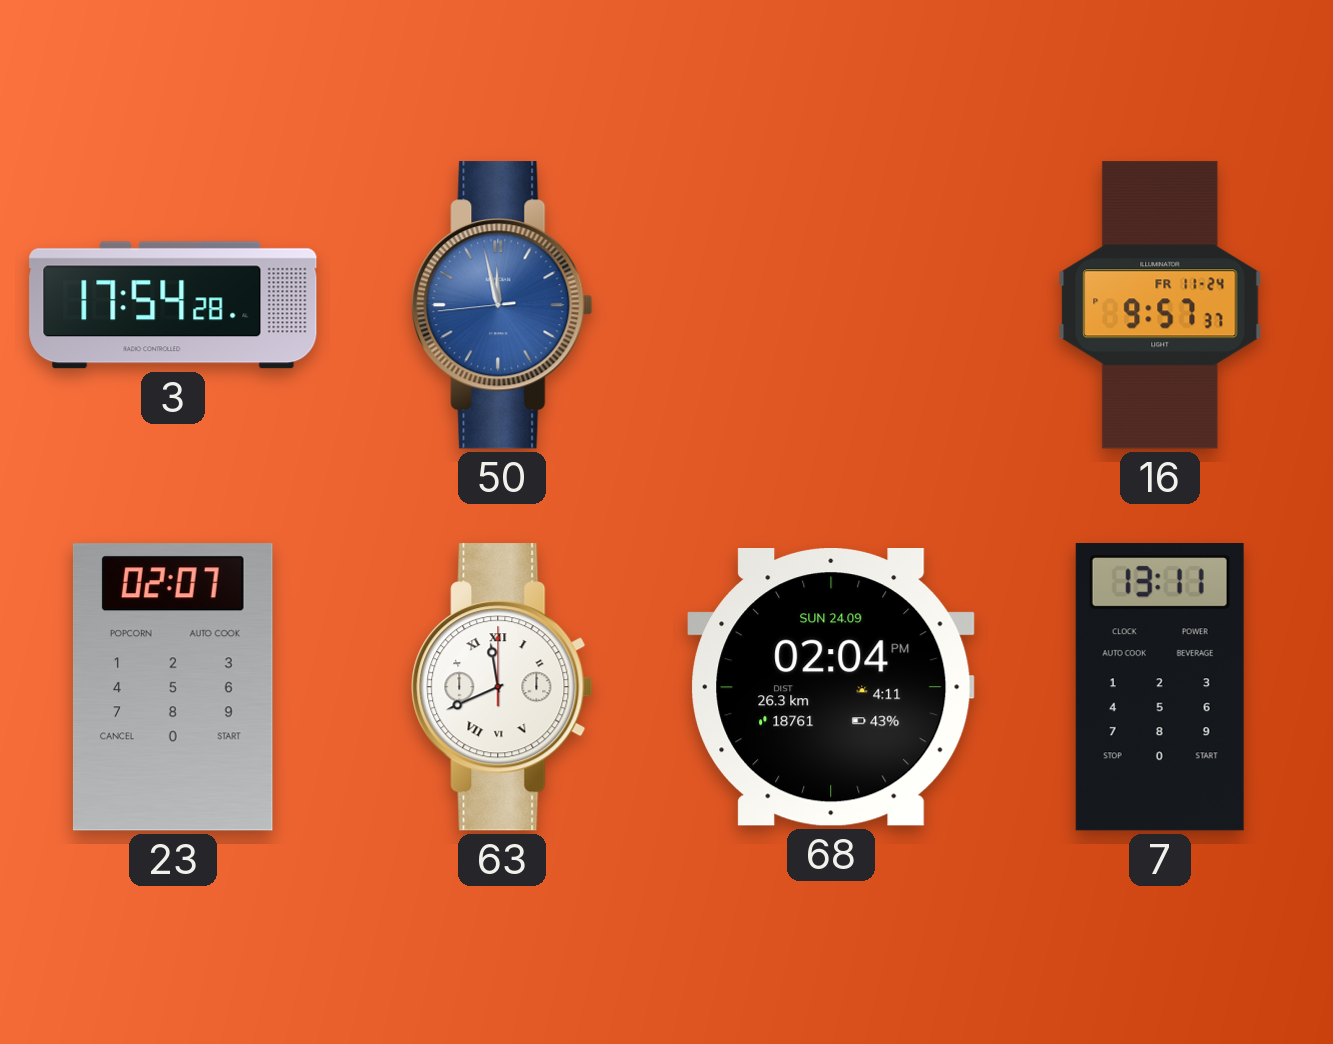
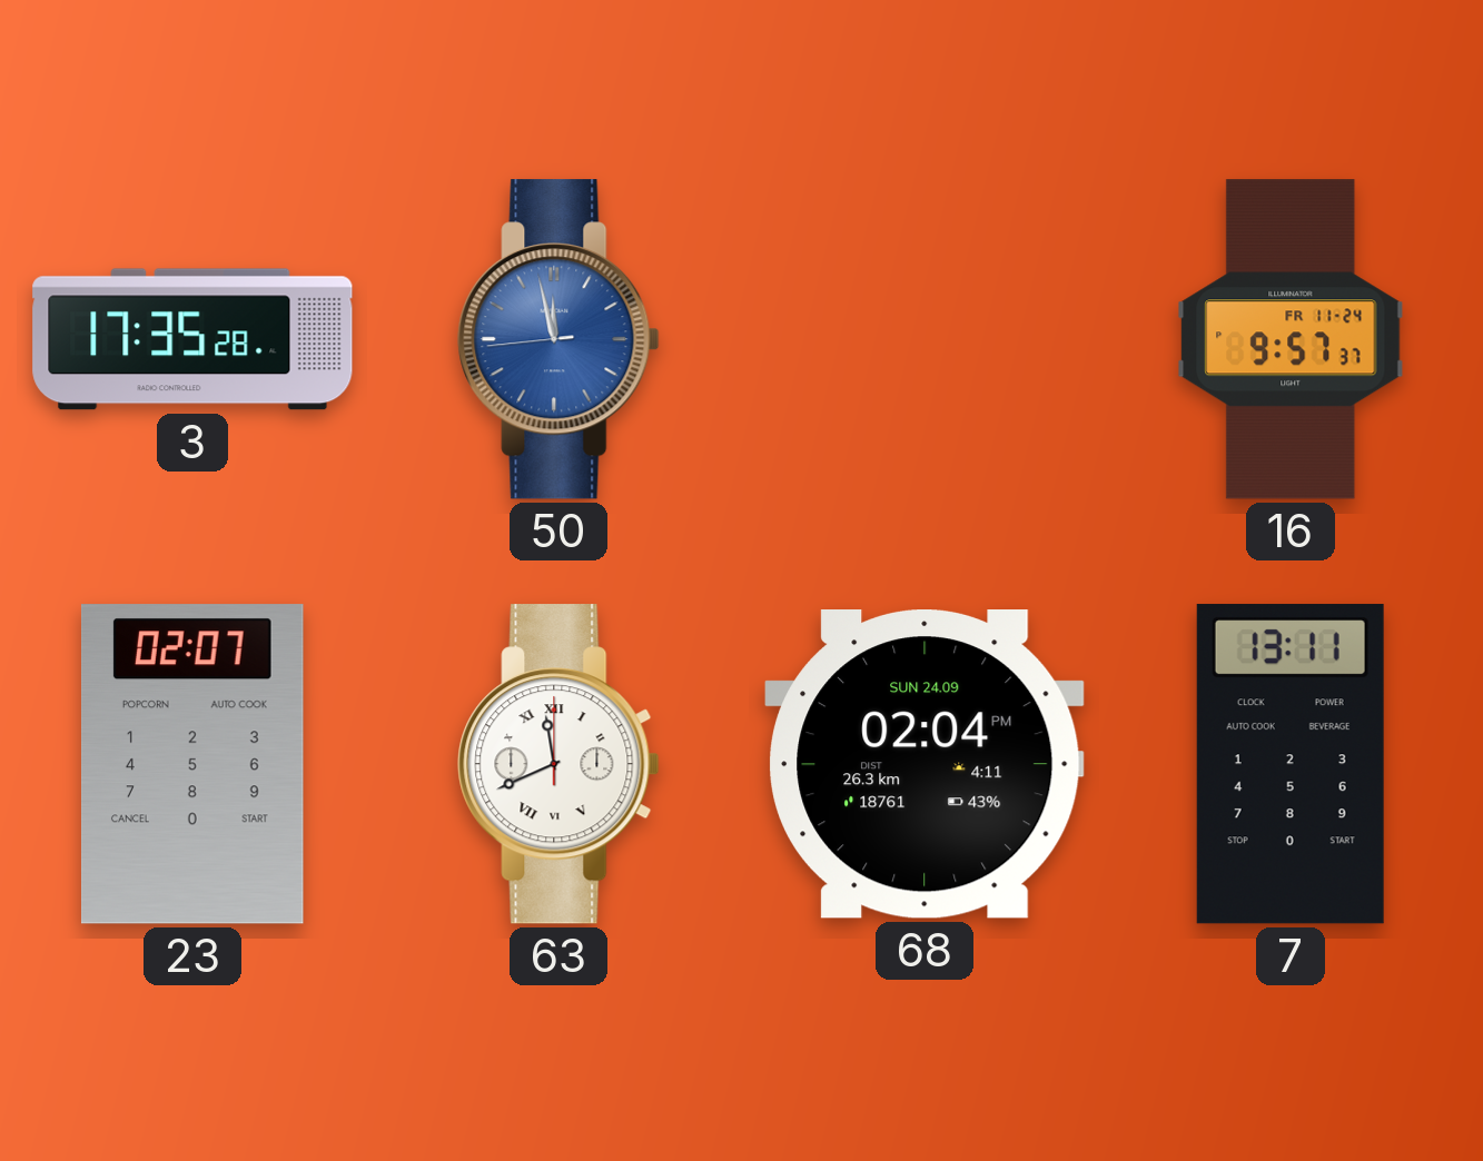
3: 17:54 -> 17:35 (192, 339)
